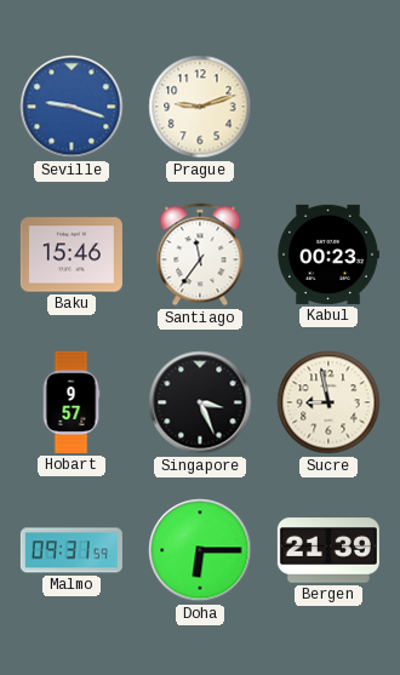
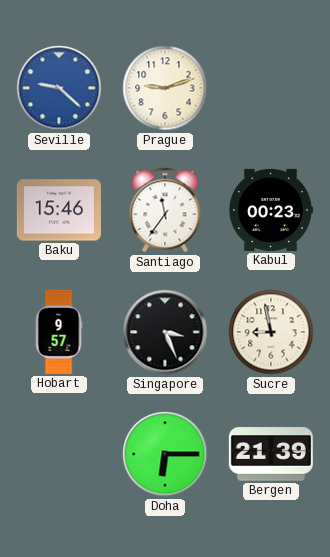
Seville: 9:18 -> 9:22 (59, 88)
Malmo: 09:31 -> none (72, 550)
